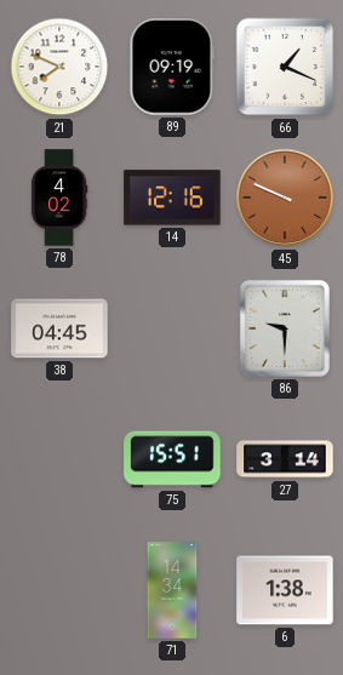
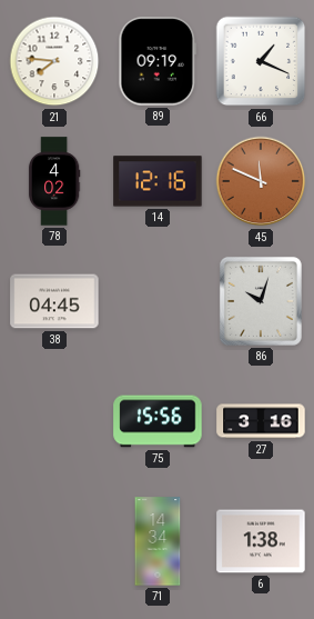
21: 7:49 -> 7:46 (54, 61)
45: 9:49 -> 11:49 (261, 181)
86: 9:30 -> 10:03 (261, 301)
75: 15:51 -> 15:56 (158, 421)
27: 3:14 -> 3:16 (261, 421)
